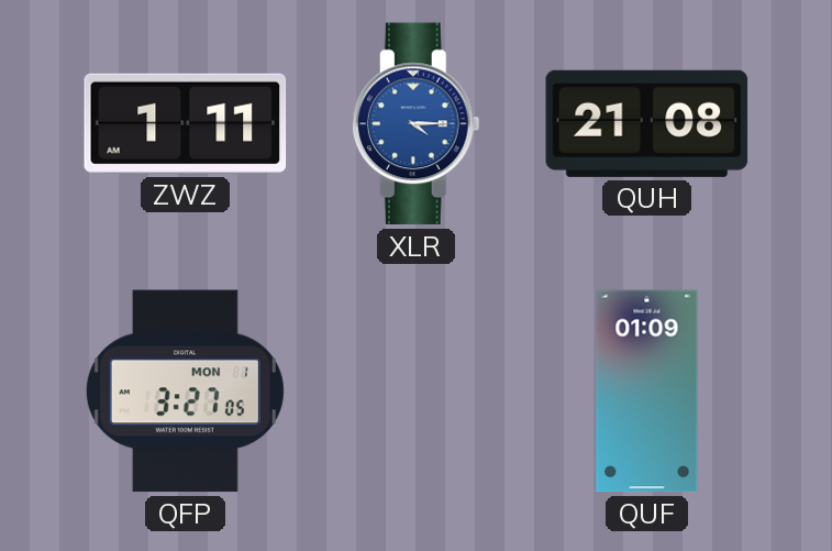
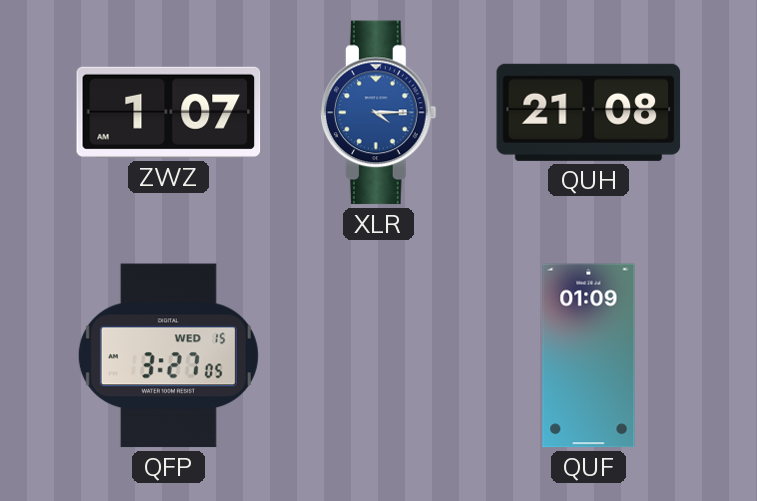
ZWZ: 1:11 -> 1:07 (169, 112)
QFP date: MON 1 -> WED 15 (168, 356)
